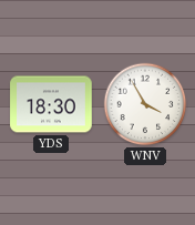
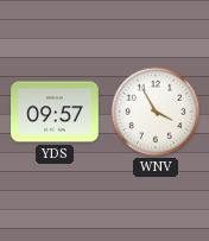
YDS: 18:30 -> 09:57 (55, 112)
